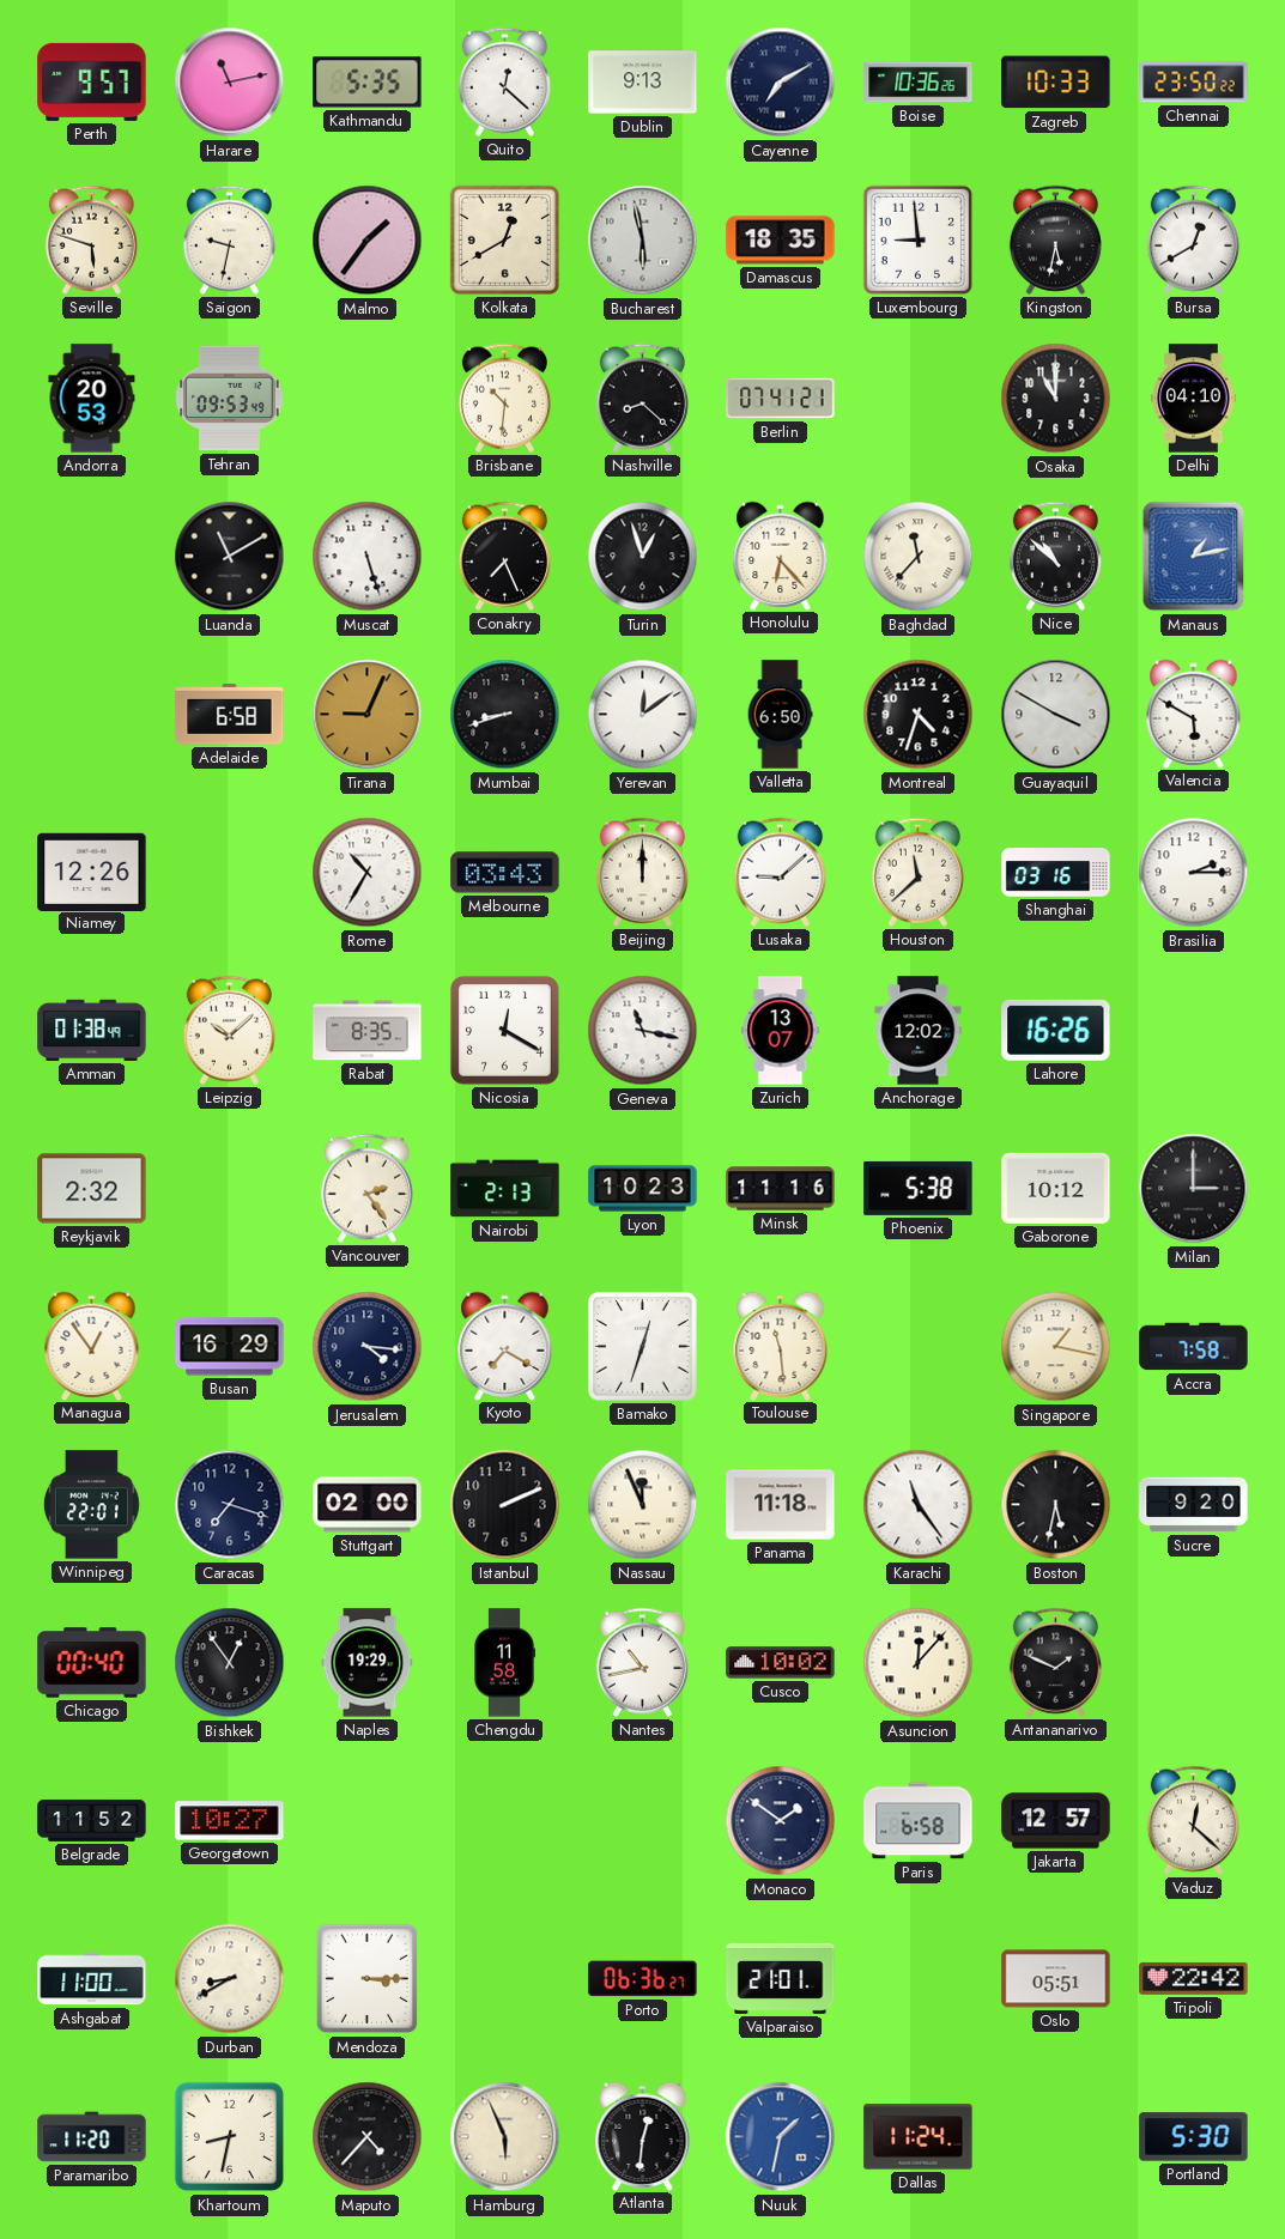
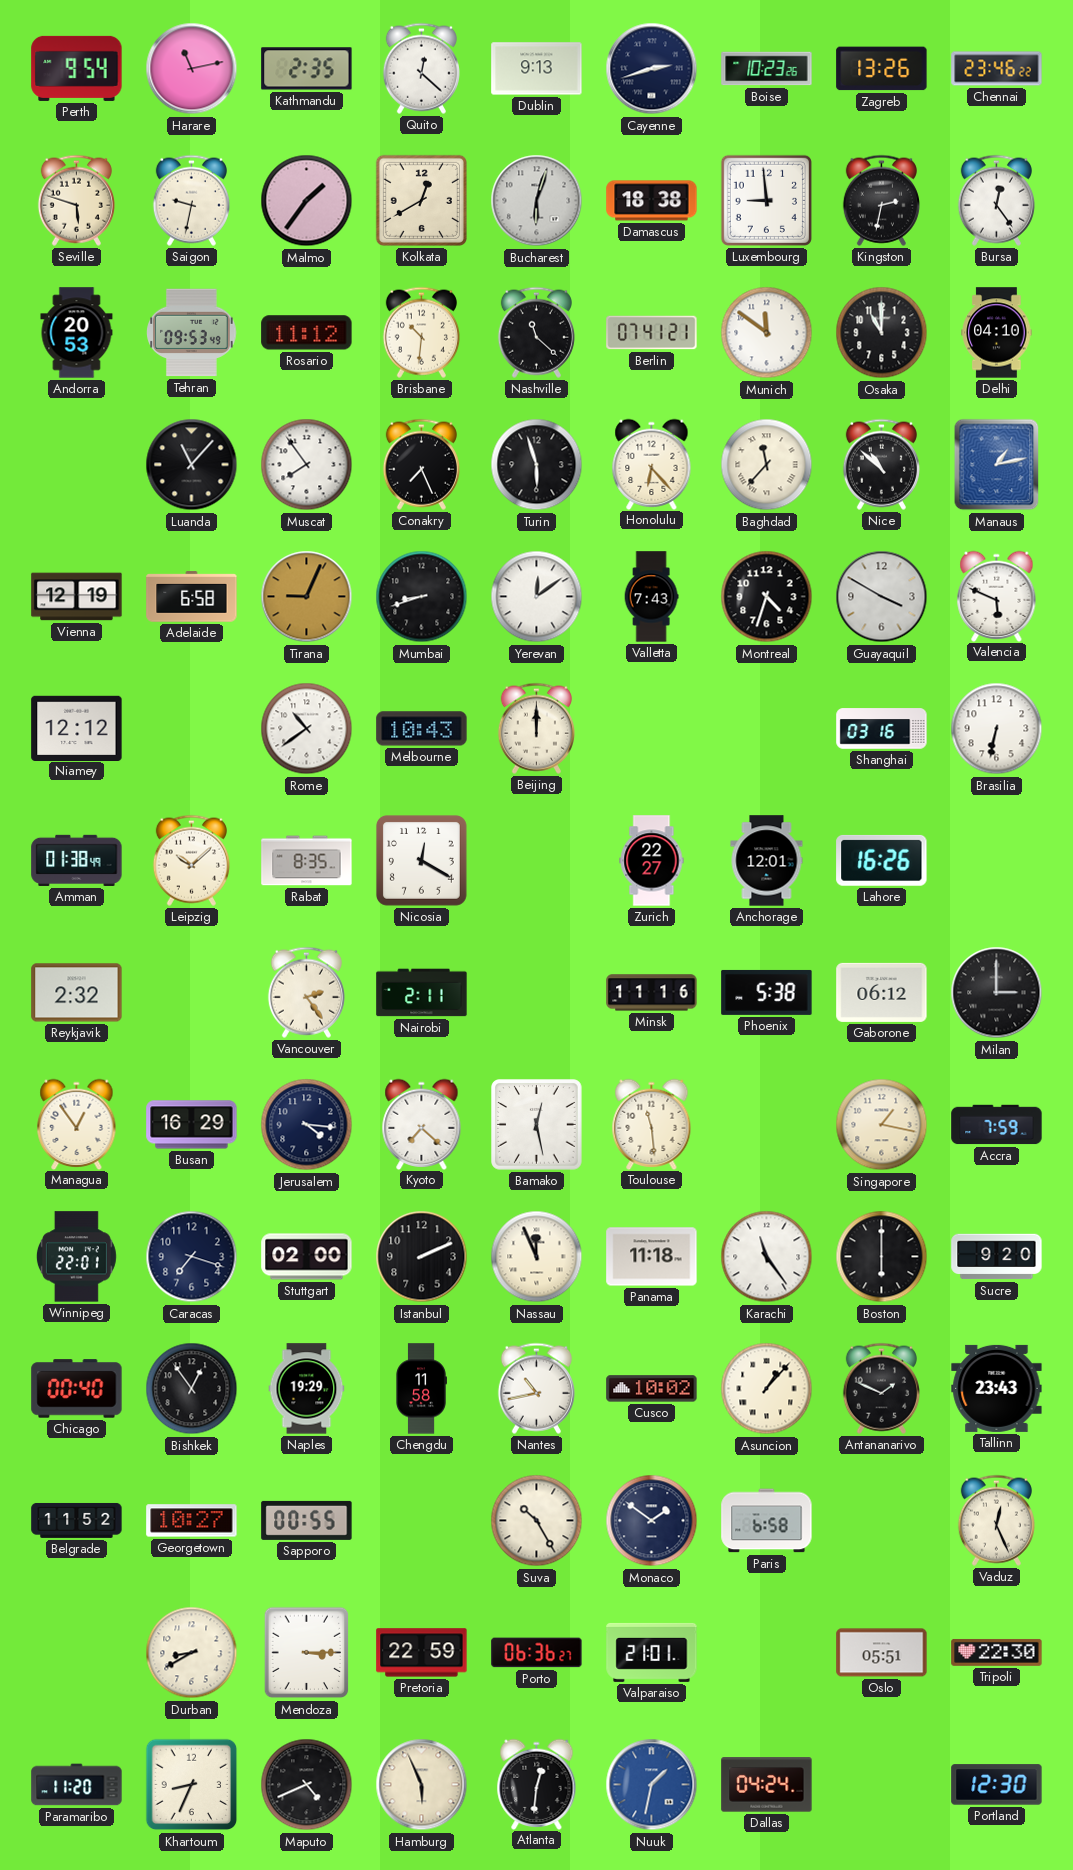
Perth: 9:57 -> 9:54 (77, 68)
Kathmandu: 5:35 -> 2:35 (307, 69)
Cayenne: 7:10 -> 2:42 (652, 69)
Boise: 10:36 -> 10:23 (767, 69)
Zagreb: 10:33 -> 13:26 (882, 69)
Chennai: 23:50 -> 23:46 (997, 69)
Bucharest: 5:58 -> 6:03 (537, 201)
Damascus: 18:35 -> 18:38 (652, 201)
Kingston: 5:32 -> 2:32 (881, 200)
Bursa: 12:40 -> 12:24 (996, 200)
Rosario: none -> 11:12 (307, 333)
Nashville: 8:22 -> 11:22 (536, 332)
Munich: none -> 11:51 (767, 333)
Luanda: 11:10 -> 11:07 (192, 465)
Muscat: 5:27 -> 7:54 (307, 465)
Turin: 12:57 -> 5:57 (537, 465)
Vienna: none -> 12:19 (77, 597)
Valletta: 6:50 -> 7:43 (651, 597)
Valencia: 5:50 -> 5:49 (997, 596)
Niamey: 12:26 -> 12:12 (77, 728)
Rome: 10:35 -> 10:39 (307, 729)
Melbourne: 03:43 -> 10:43 (422, 729)
Lusaka: 9:08 -> none (780, 872)
Houston: 11:38 -> none (917, 872)
Brasilia: 2:15 -> 6:32 (997, 729)
Geneva: 11:17 -> none (643, 1031)
Zurich: 13:07 -> 22:27 (652, 861)
Anchorage: 12:02 -> 12:01 (767, 861)
Nairobi: 2:13 -> 2:11 (422, 993)
Lyon: 10:23 -> none (643, 1189)
Gaborone: 10:12 -> 06:12 (882, 992)
Kyoto: 7:20 -> 7:22 (422, 1124)
Bamako: 12:33 -> 12:28 (537, 1125)
Accra: 7:58 -> 7:59 (997, 1125)
Boston: 5:32 -> 6:00 (882, 1257)
Asuncion: 12:07 -> 1:07 (767, 1389)
Tallinn: none -> 23:43 (997, 1388)
Sapporo: none -> 00:55 (307, 1520)
Suva: none -> 10:25 (537, 1521)
Jakarta: 12:57 -> none (1056, 1821)
Vaduz: 12:22 -> 12:26 (996, 1520)
Ashgabat: 11:00 -> none (92, 1979)
Pretoria: none -> 22:59 (422, 1653)
Tripoli: 22:42 -> 22:30 (997, 1652)
Khartoum: 8:32 -> 8:34 (192, 1785)
Maputo: 4:37 -> 4:41 (307, 1785)
Dallas: 11:24 -> 04:24 (767, 1785)
Portland: 5:30 -> 12:30 (997, 1785)
